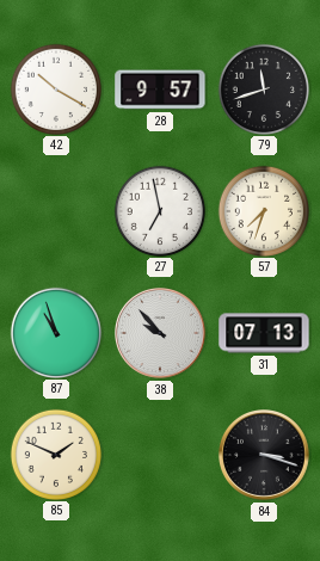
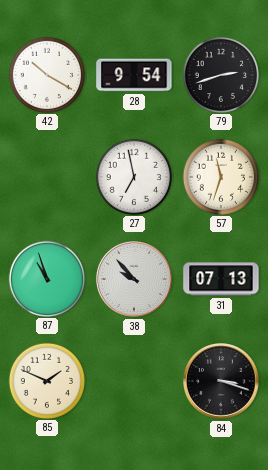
28: 9:57 -> 9:54 (134, 75)
79: 11:42 -> 2:42 (220, 74)
57: 7:33 -> 11:33 (220, 176)
